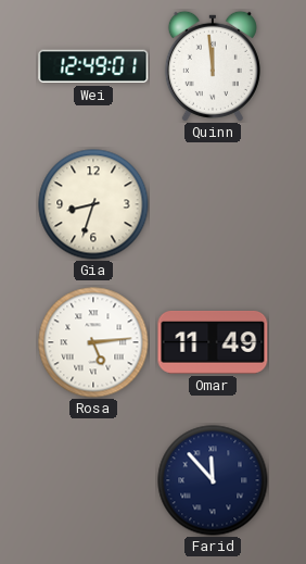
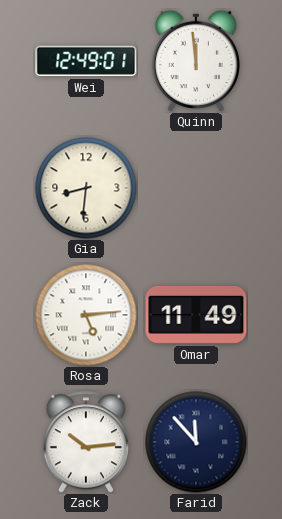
Gia: 8:33 -> 8:31 (86, 188)
Zack: none -> 10:14 (86, 442)
